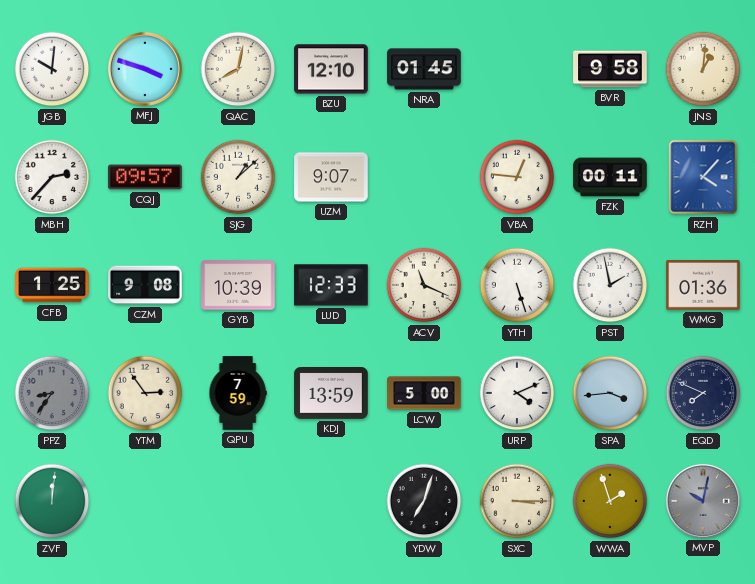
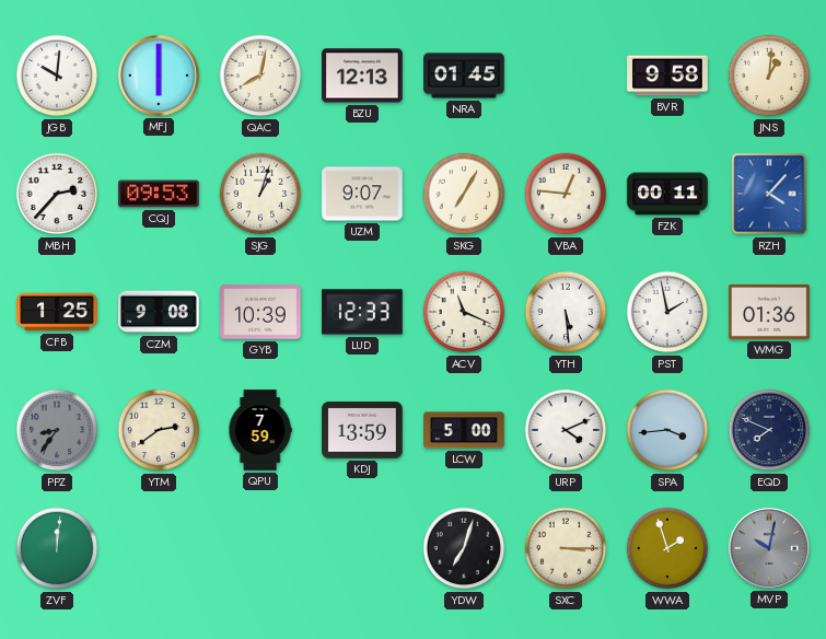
MFJ: 3:48 -> 6:00 (159, 75)
BZU: 12:10 -> 12:13 (362, 75)
CQJ: 09:57 -> 09:53 (159, 194)
SJG: 1:08 -> 1:03 (260, 194)
SKG: none -> 7:05 (464, 194)
YTH: 5:27 -> 5:29 (566, 312)
YTM: 2:54 -> 2:39 (159, 430)
